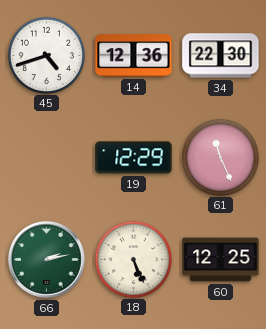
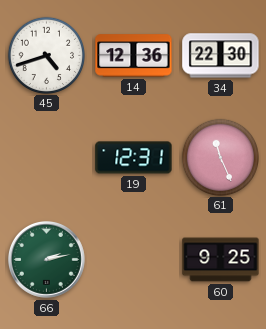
19: 12:29 -> 12:31 (134, 158)
18: 5:26 -> none (133, 259)
60: 12:25 -> 9:25 (221, 260)
